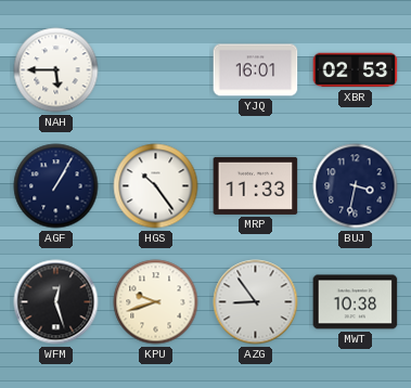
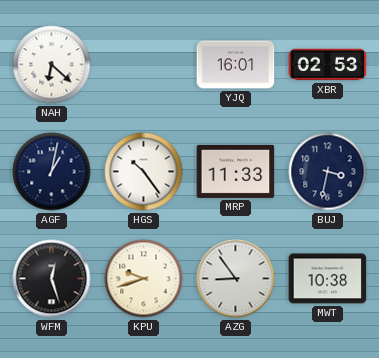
NAH: 5:45 -> 6:22 (52, 65)
AGF: 1:05 -> 1:02 (52, 172)
